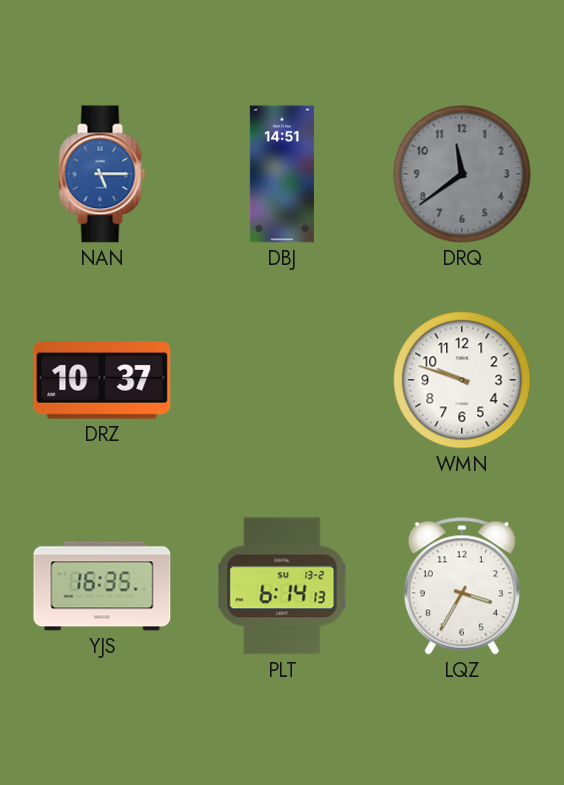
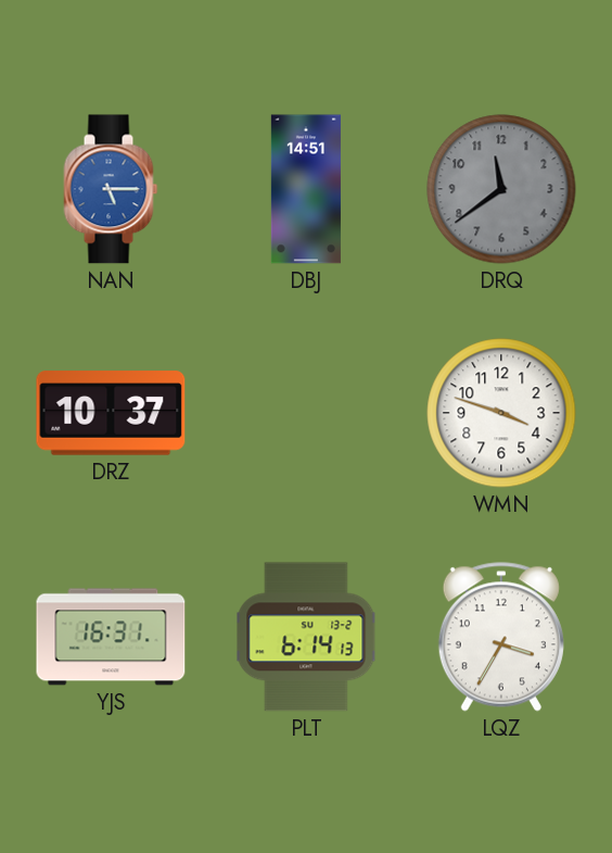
WMN: 9:48 -> 3:48 (501, 413)
YJS: 16:35 -> 16:31 (111, 637)
